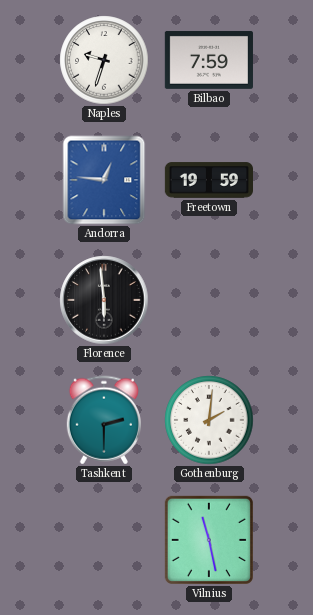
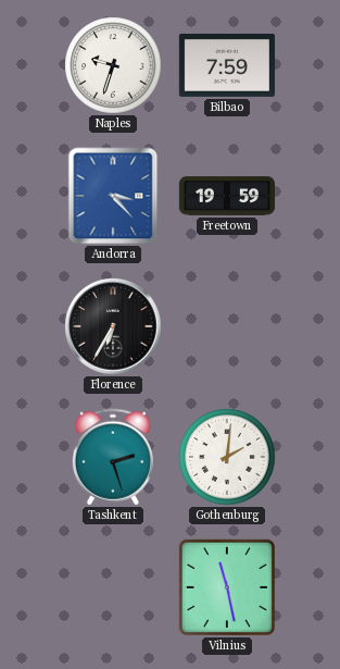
Andorra: 12:46 -> 3:23 (113, 196)
Florence: 5:59 -> 6:35 (113, 326)
Tashkent: 2:30 -> 2:27 (113, 457)
